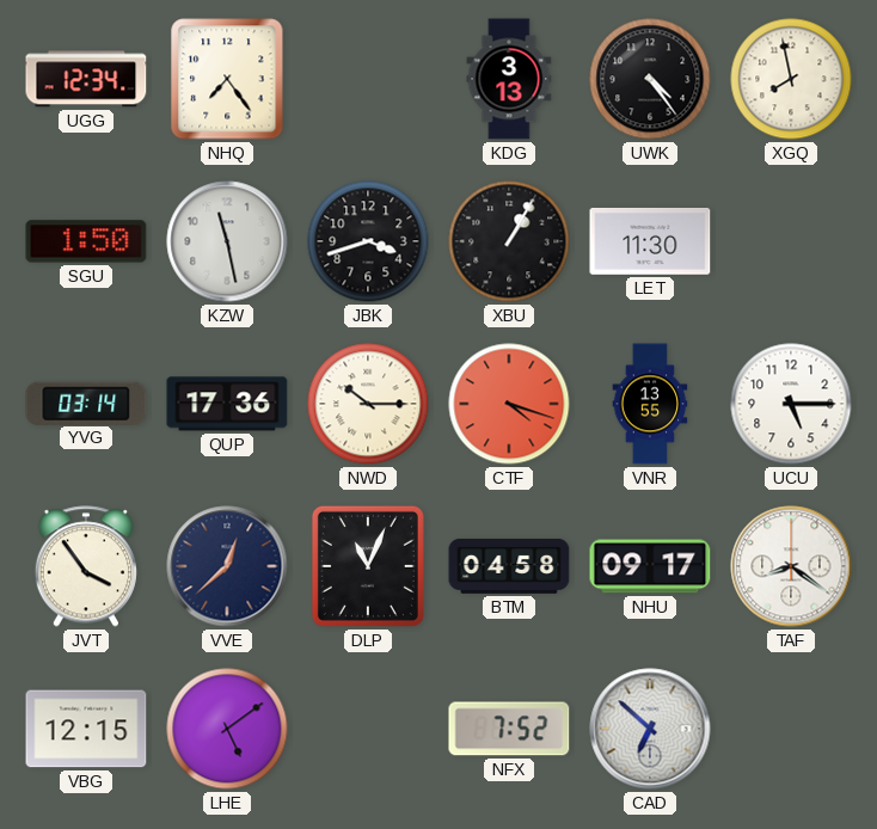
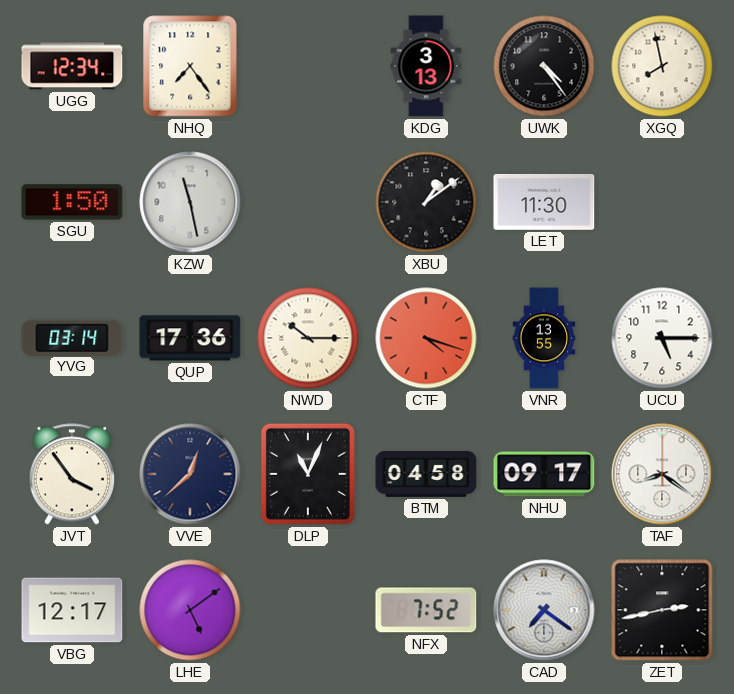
JBK: 3:42 -> none (368, 241)
XBU: 1:05 -> 1:09 (426, 202)
VBG: 12:15 -> 12:17 (72, 610)
CAD: 6:52 -> 7:21 (544, 610)
ZET: none -> 2:43 (662, 610)
